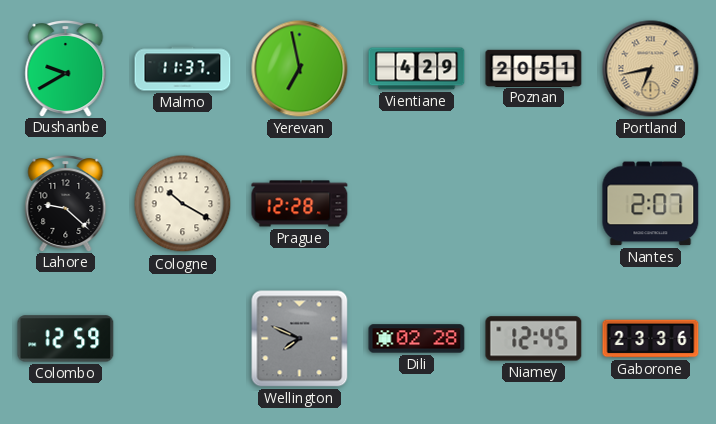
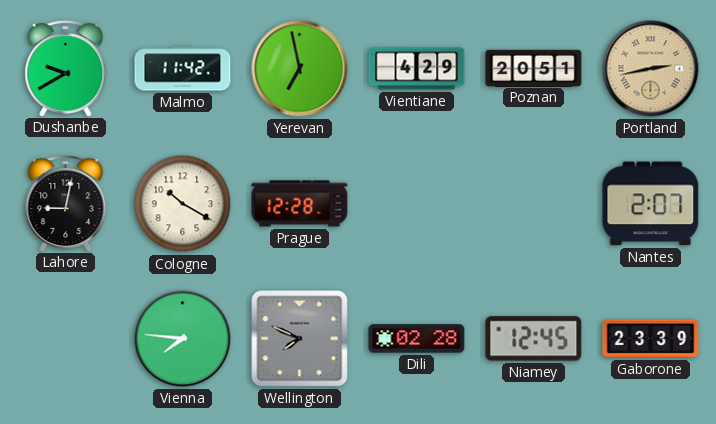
Malmo: 11:37 -> 11:42 (183, 69)
Portland: 6:43 -> 2:43 (651, 69)
Lahore: 9:22 -> 9:02 (66, 204)
Colombo: 12:59 -> none (66, 339)
Vienna: none -> 7:46 (183, 339)
Gaborone: 23:36 -> 23:39 (651, 339)
